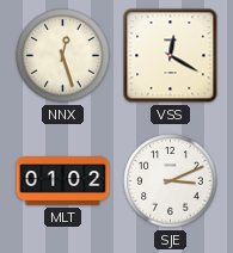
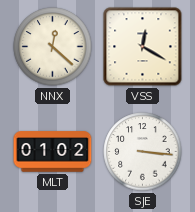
NNX: 12:27 -> 12:22 (53, 47)
SJE: 3:11 -> 3:16 (143, 152)
